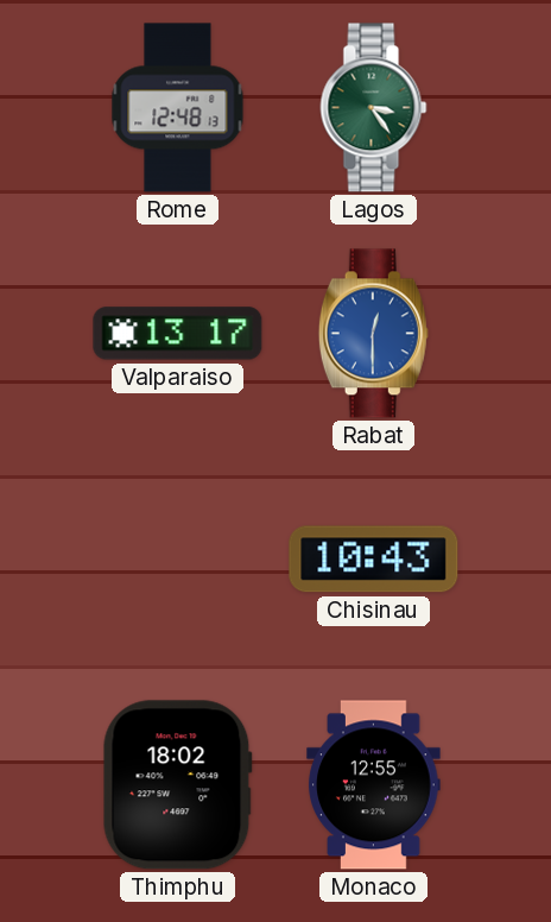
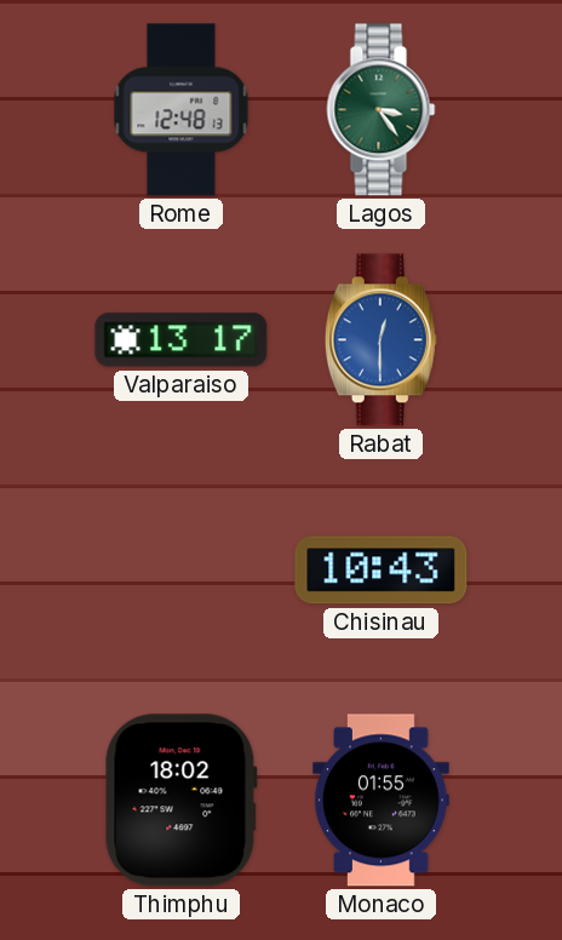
Monaco: 12:55 -> 01:55 (382, 801)
